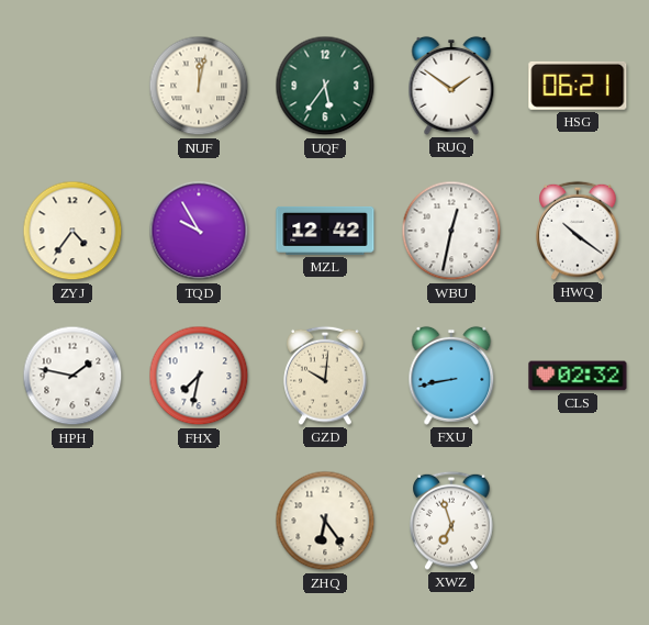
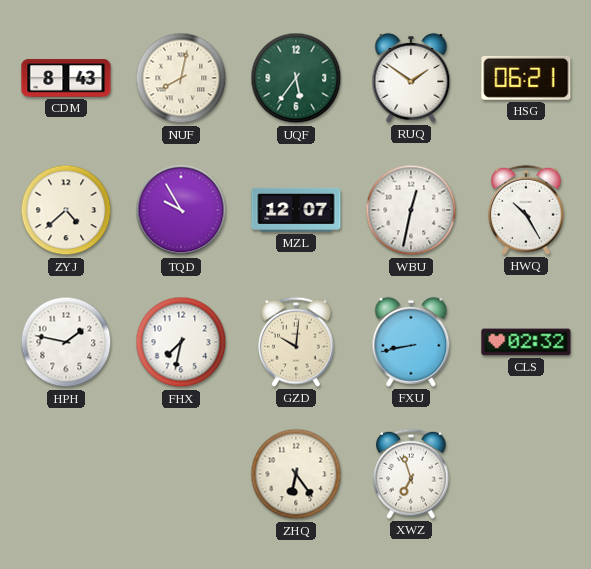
CDM: none -> 8:43 (66, 78)
NUF: 12:02 -> 8:02 (181, 78)
ZYJ: 4:36 -> 4:38 (66, 210)
MZL: 12:42 -> 12:07 (296, 210)
HWQ: 10:21 -> 10:25 (526, 210)
